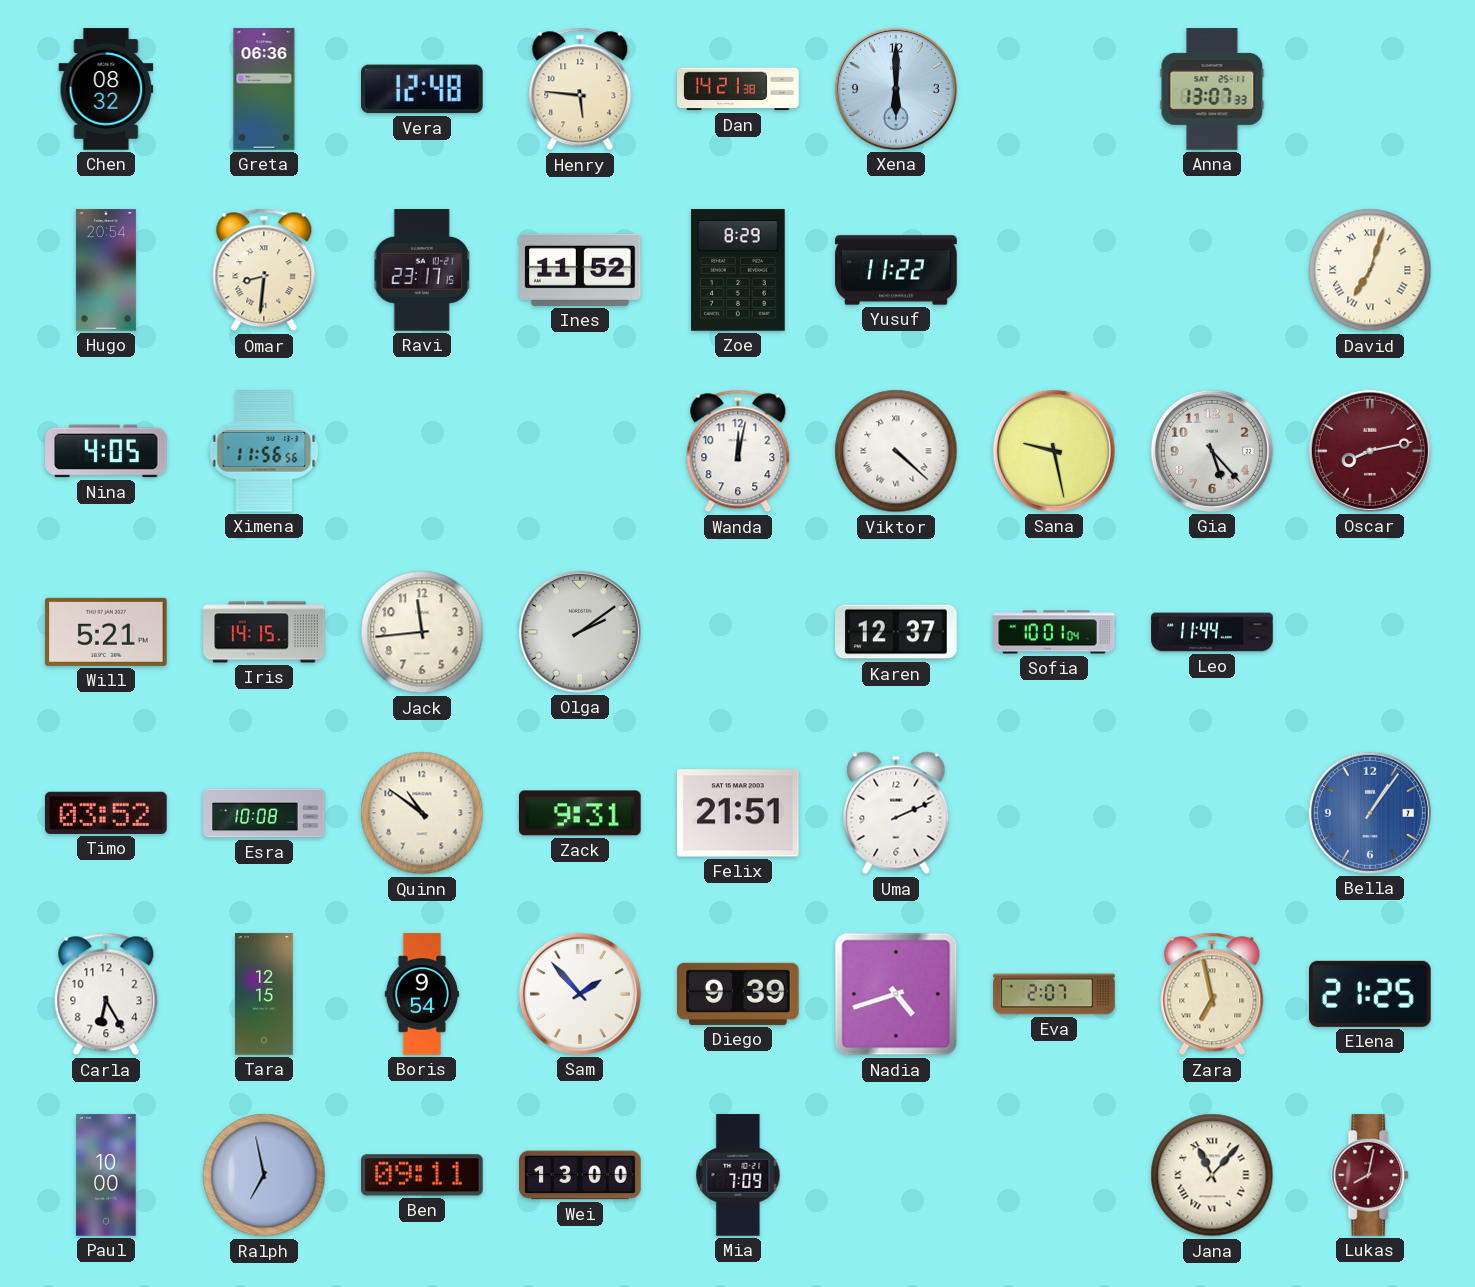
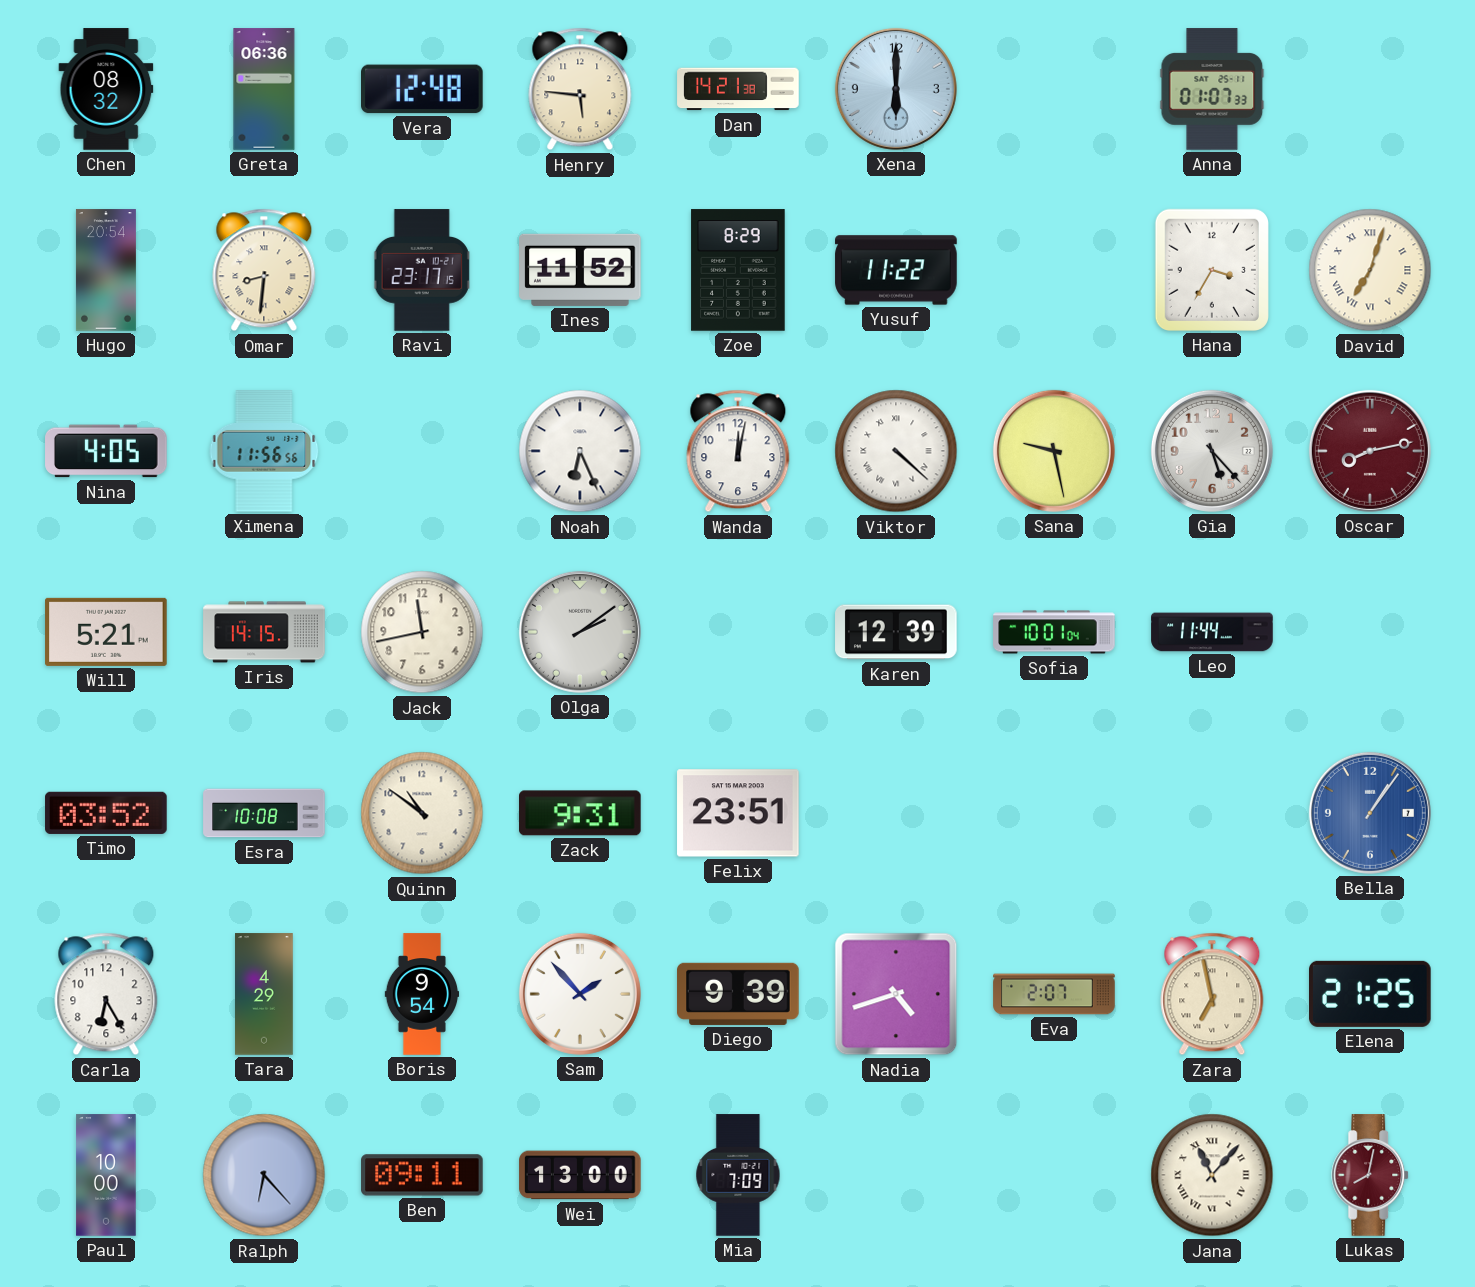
Anna: 13:07 -> 01:07 (1212, 89)
Hana: none -> 3:35 (1212, 270)
Noah: none -> 6:26 (580, 451)
Jack: 11:44 -> 11:43 (422, 632)
Karen: 12:37 -> 12:39 (896, 632)
Felix: 21:51 -> 23:51 (738, 813)
Uma: 2:11 -> none (896, 813)
Tara: 12:15 -> 4:29 (264, 994)
Ralph: 6:58 -> 6:23 (264, 1175)
